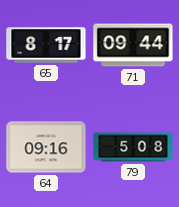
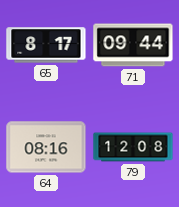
64: 09:16 -> 08:16 (46, 147)
79: 5:08 -> 12:08 (133, 147)
